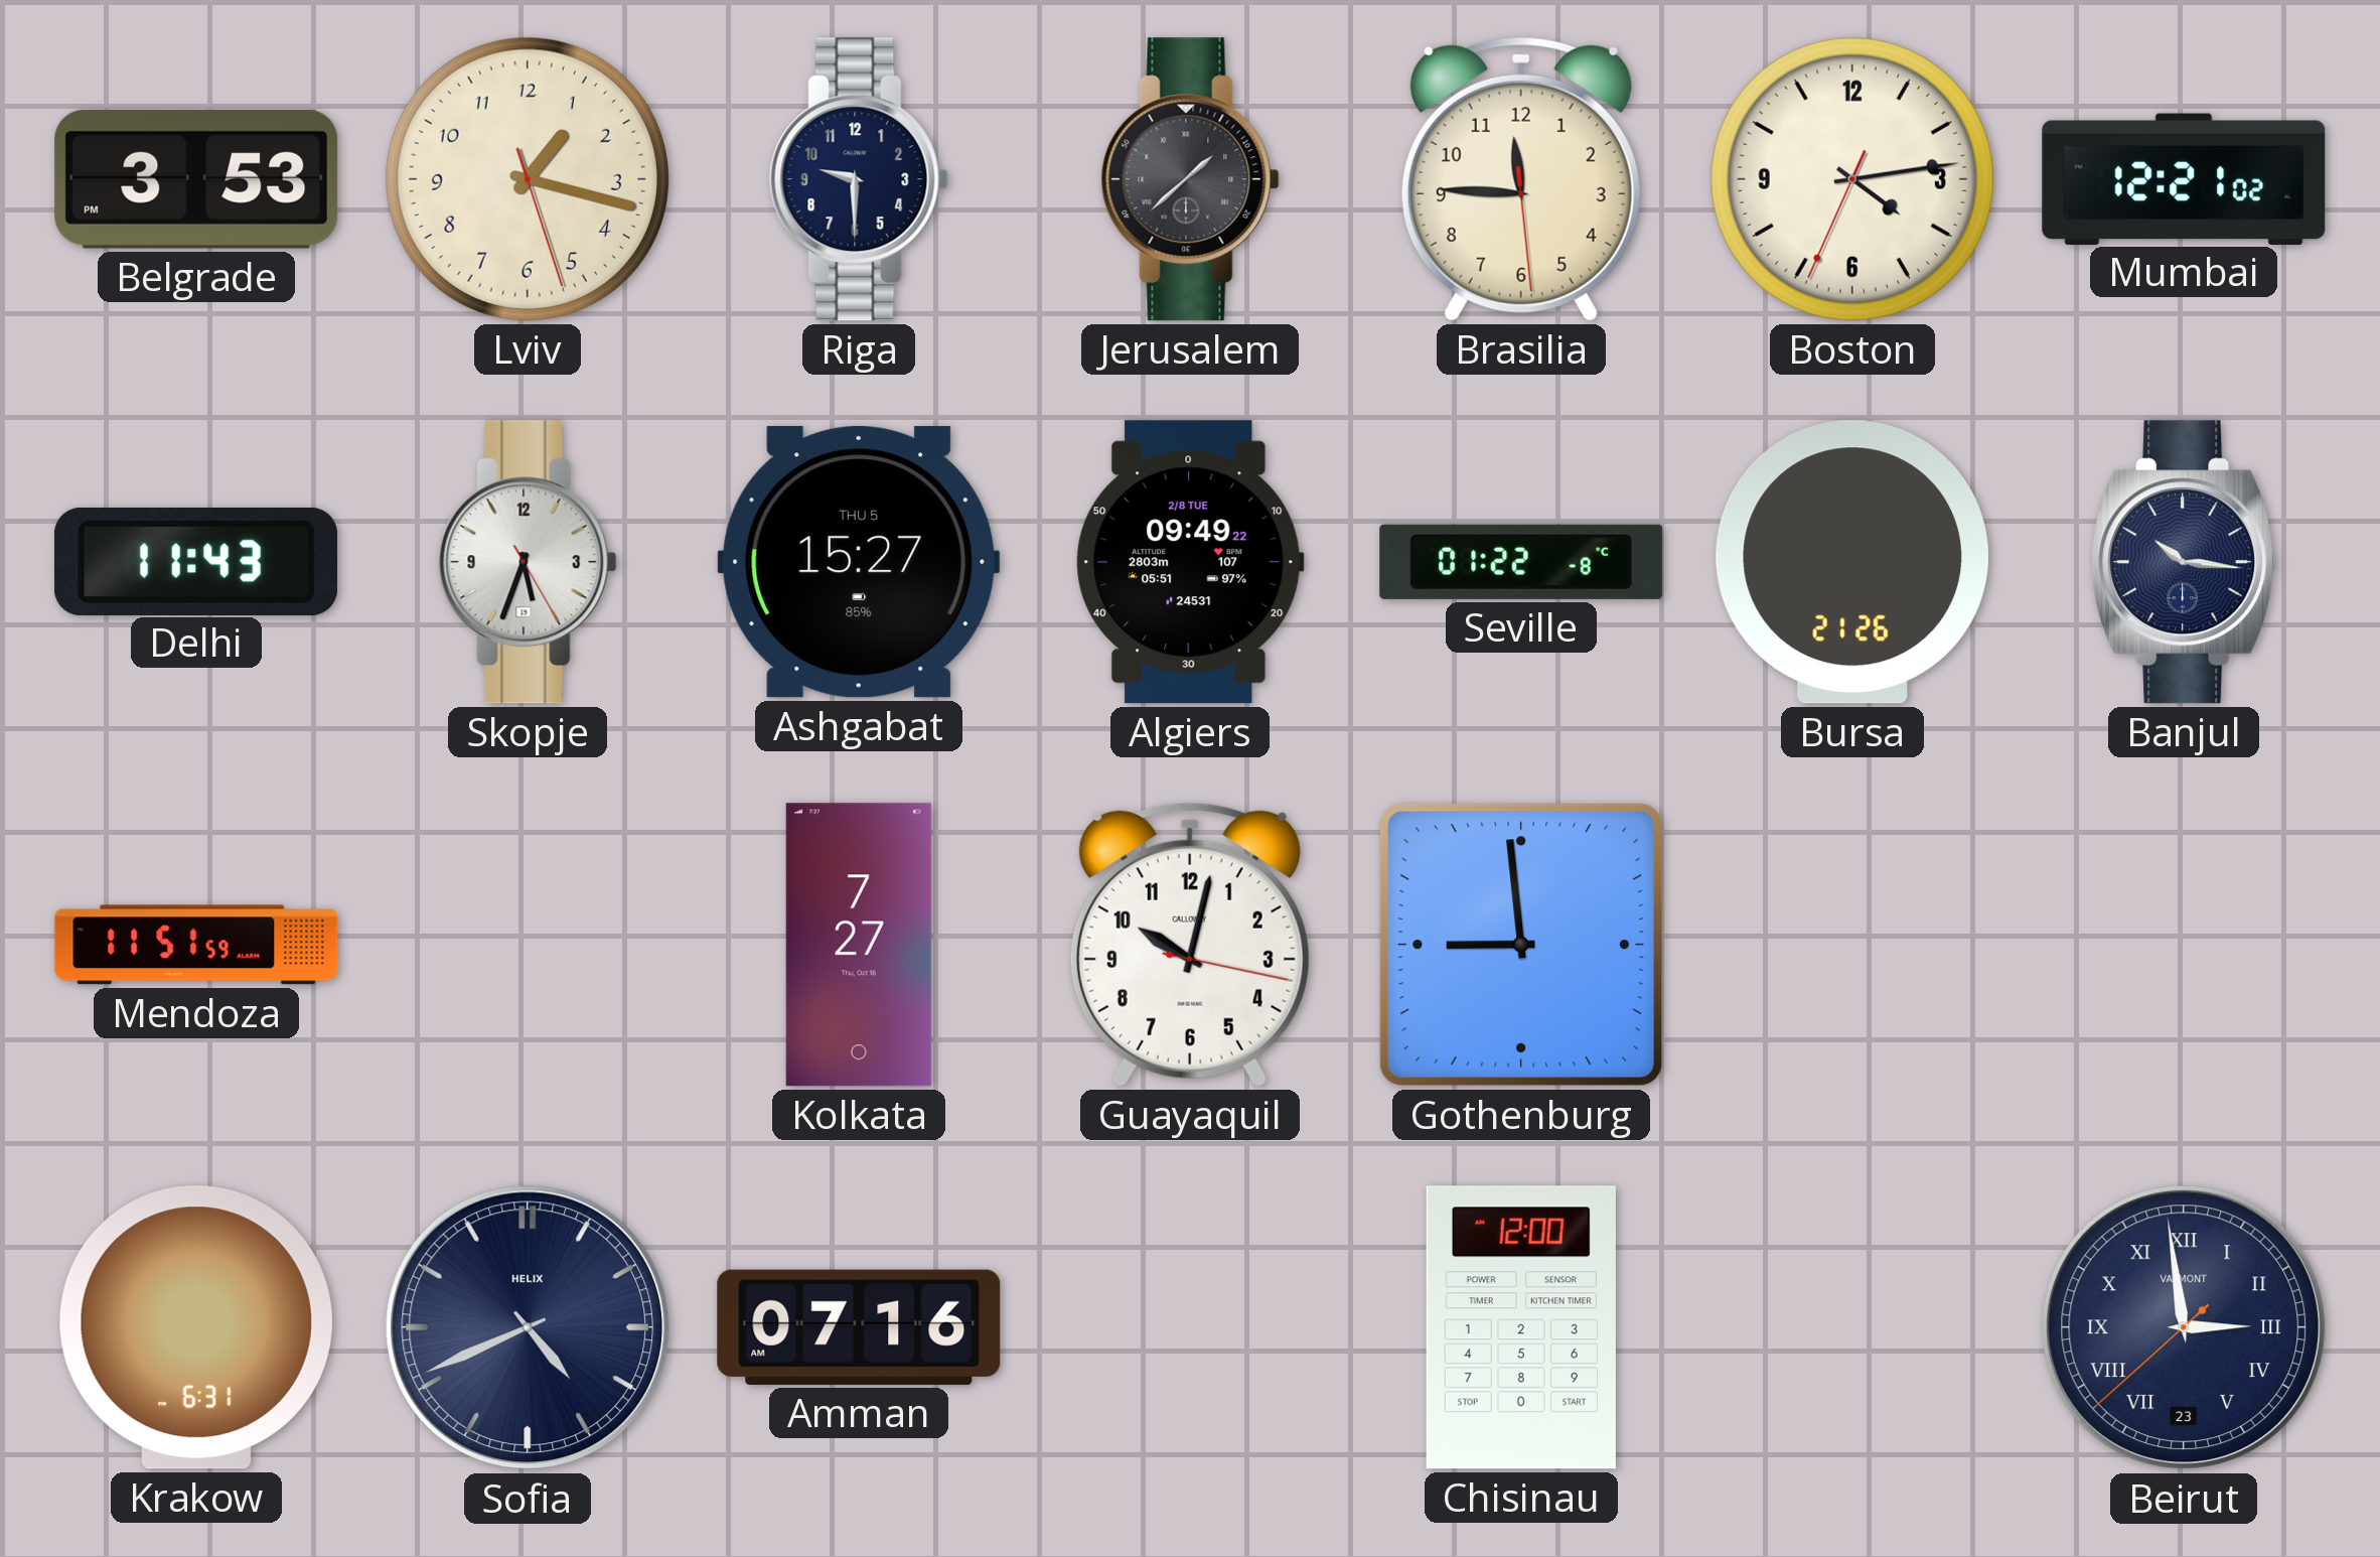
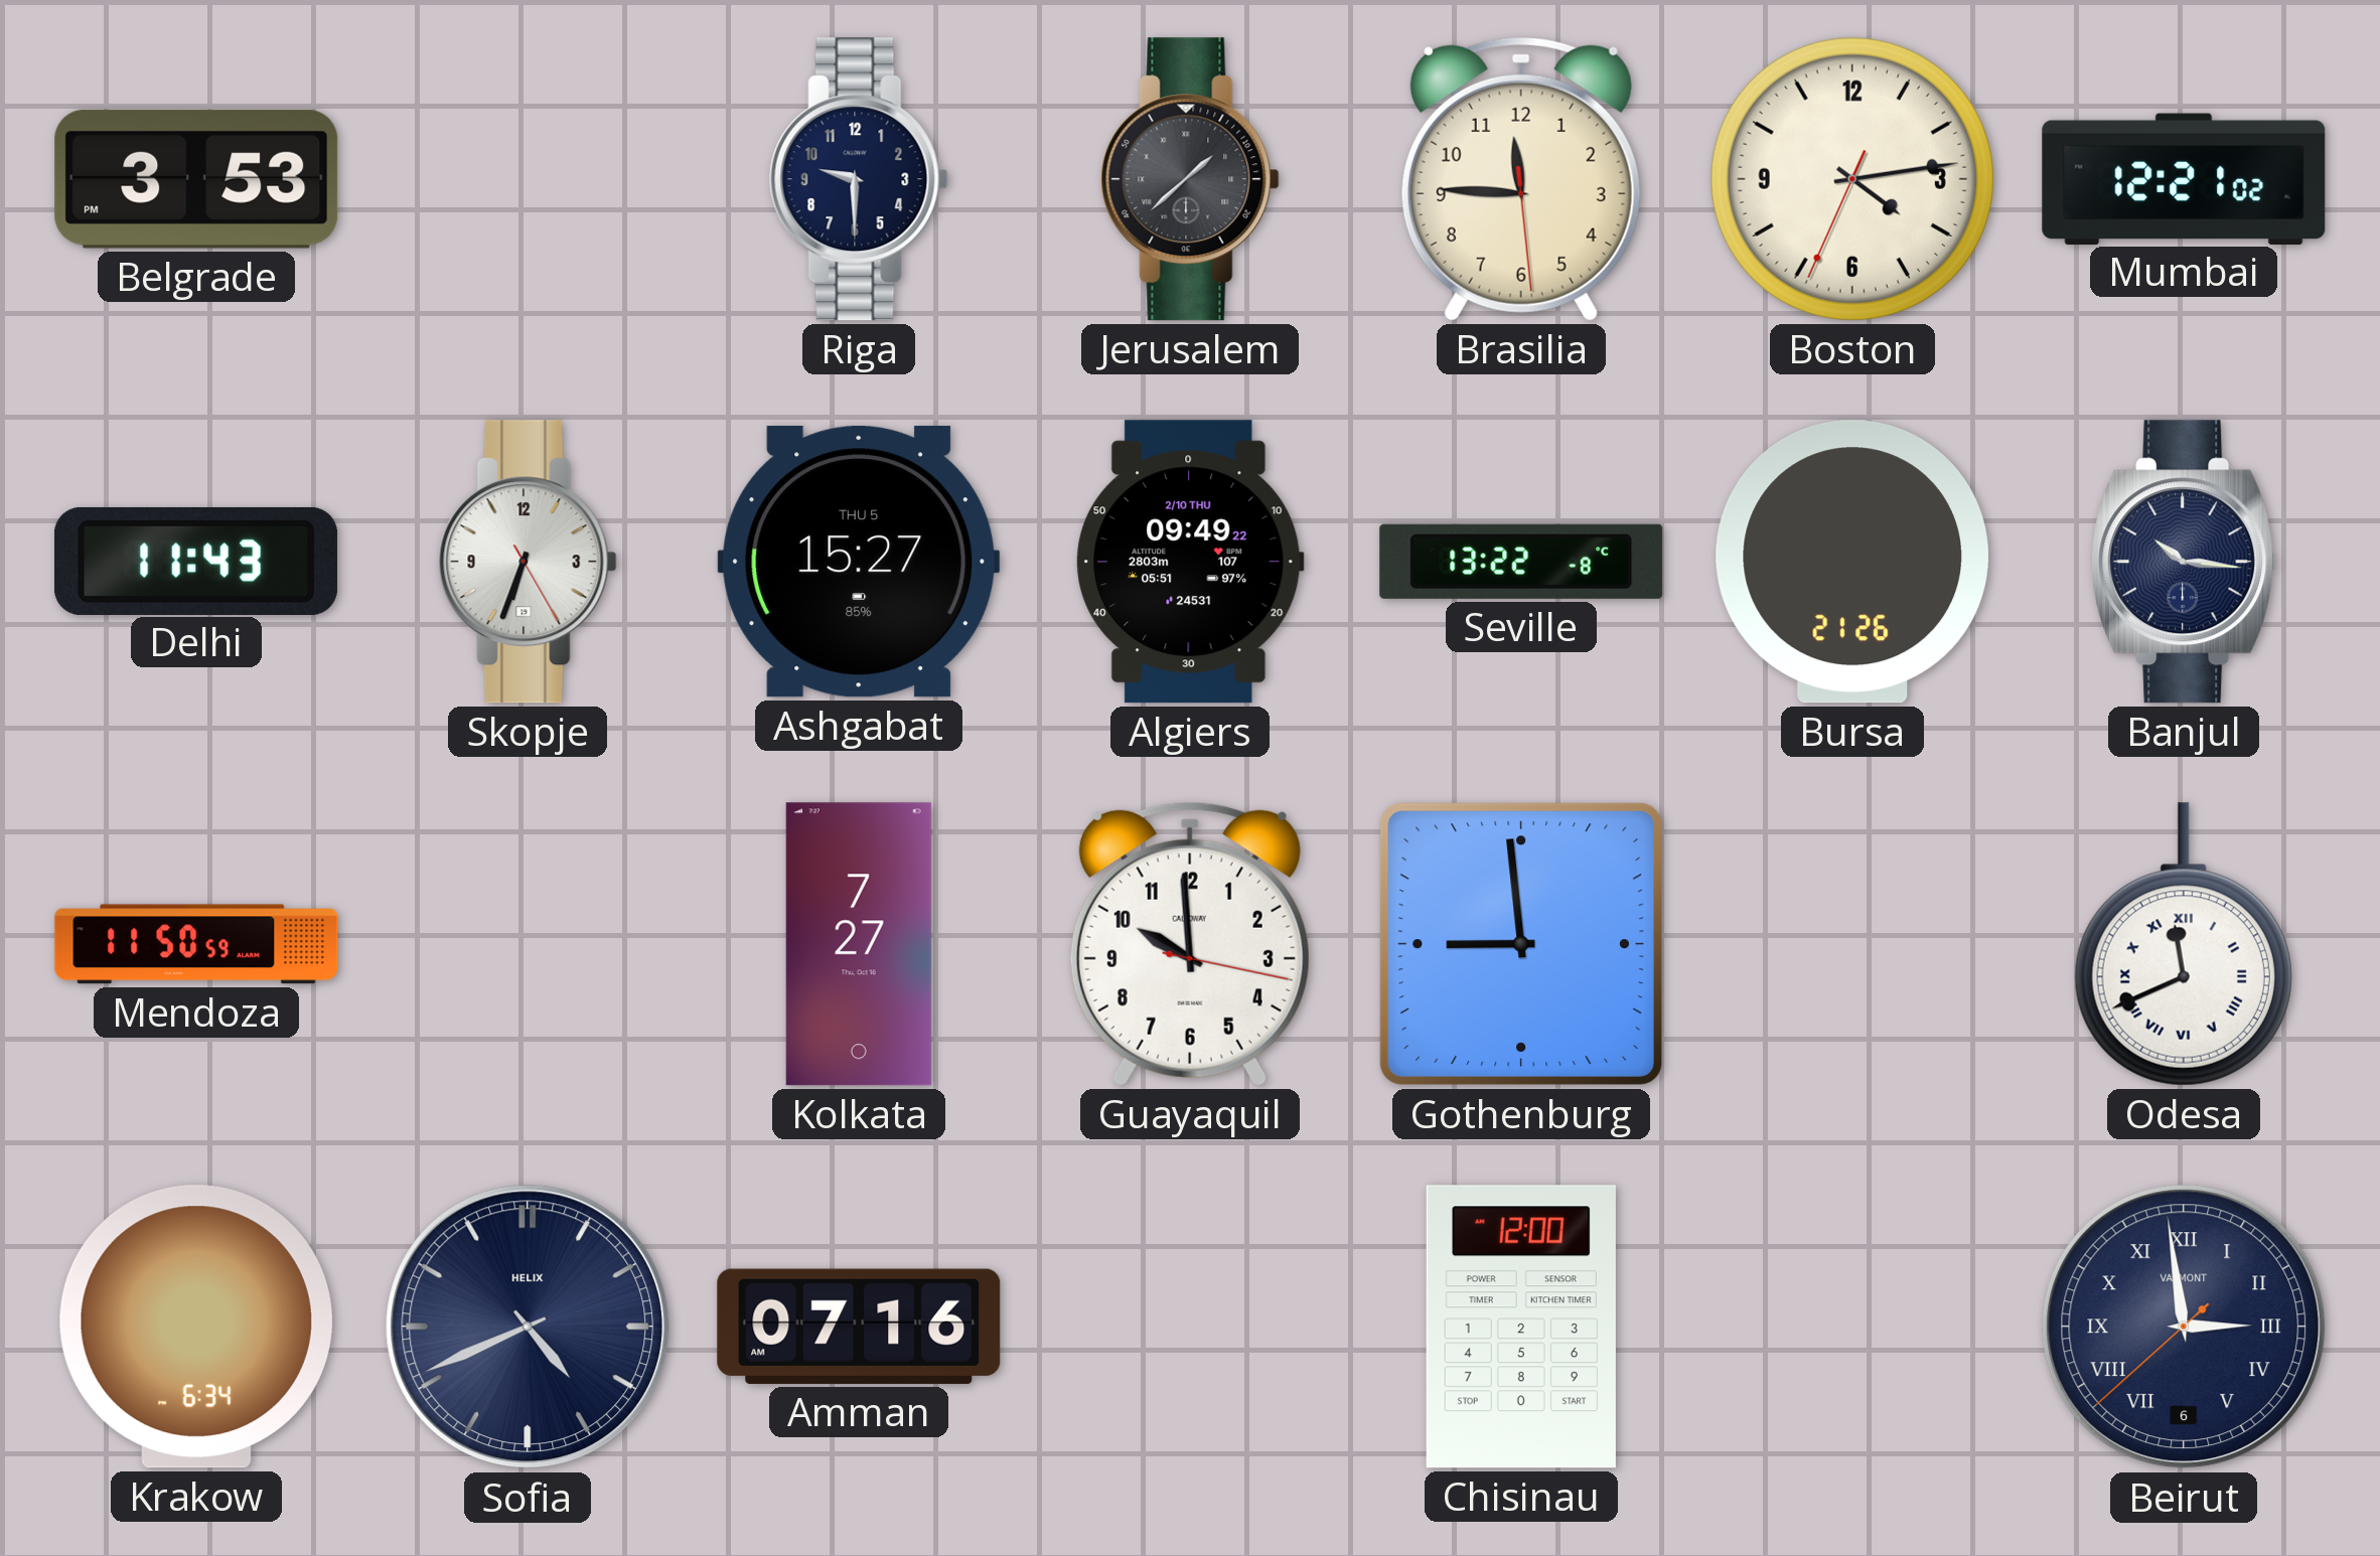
Lviv: 1:17 -> none (528, 179)
Skopje: 5:33 -> 6:33 (528, 562)
Algiers date: 2/8 TUE -> 2/10 THU (1190, 562)
Seville: 01:22 -> 13:22 (1521, 562)
Mendoza: 11:51 -> 11:50 (196, 944)
Guayaquil: 10:02 -> 9:59 (1190, 944)
Odesa: none -> 11:41 (2184, 944)
Krakow: 6:31 -> 6:34 (196, 1327)
Beirut date: 23 -> 6 (2184, 1327)
